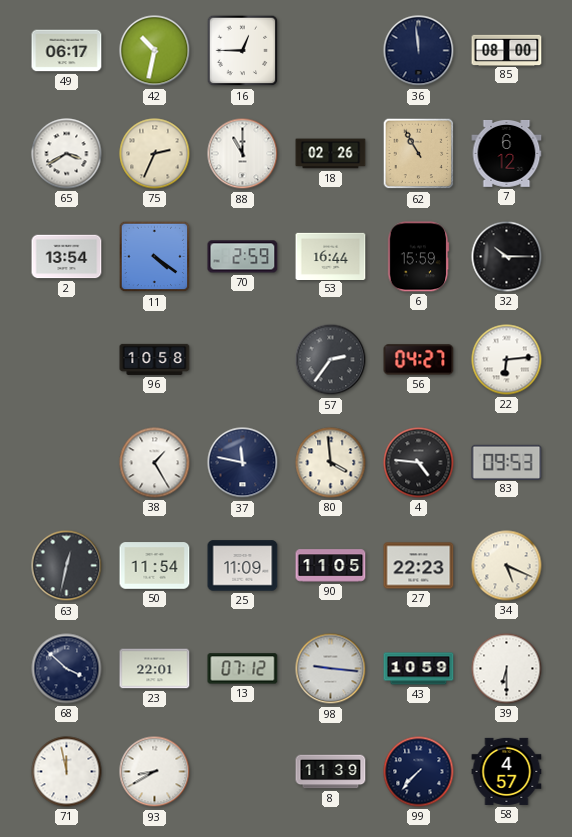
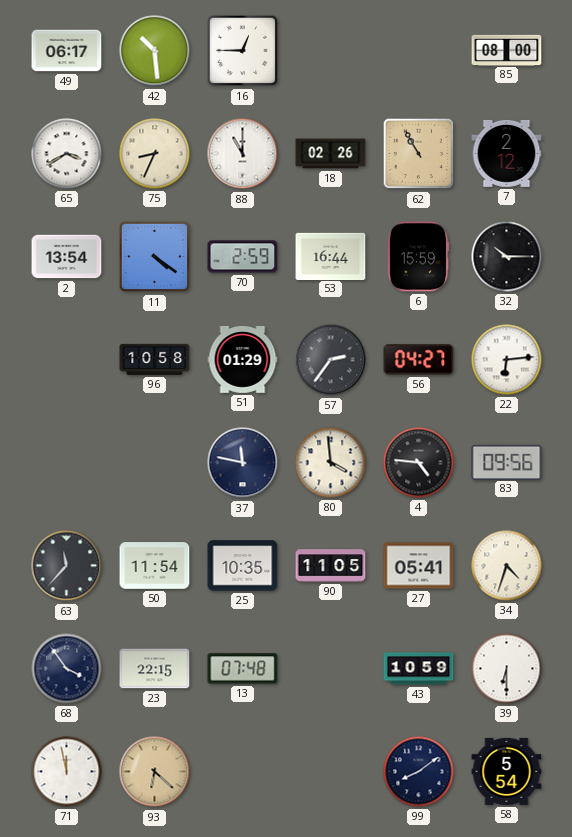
42: 10:32 -> 10:29 (155, 51)
36: 11:59 -> none (419, 51)
75: 2:34 -> 8:34 (155, 154)
7: 6:12 -> 2:12 (507, 153)
51: none -> 01:29 (243, 359)
38: 1:25 -> none (155, 463)
83: 09:53 -> 09:56 (507, 462)
63: 12:32 -> 11:37 (67, 566)
25: 11:09 -> 10:35 (243, 566)
27: 22:23 -> 05:41 (419, 566)
34: 5:19 -> 4:33 (507, 566)
68: 3:52 -> 3:54 (67, 669)
23: 22:01 -> 22:15 (155, 669)
13: 07:12 -> 07:48 (243, 669)
98: 9:16 -> none (331, 669)
93: 8:40 -> 6:22 (155, 772)
93 dial: white -> champagne (155, 772)
8: 11:39 -> none (331, 772)
99: 7:37 -> 8:09 (419, 772)
58: 4:57 -> 5:54 (507, 771)
